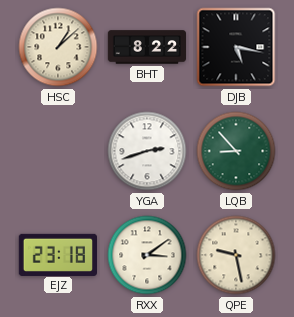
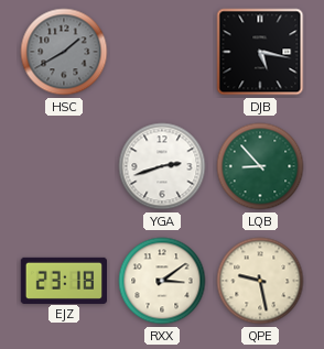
HSC: 1:08 -> 1:40 (64, 52)
HSC dial: cream -> grey (64, 52)
BHT: 8:22 -> none (147, 47)
